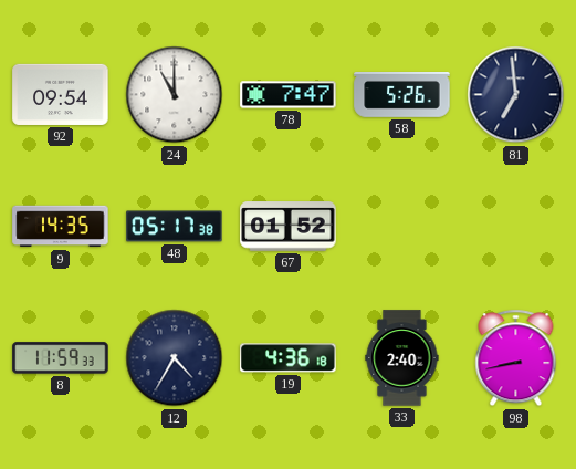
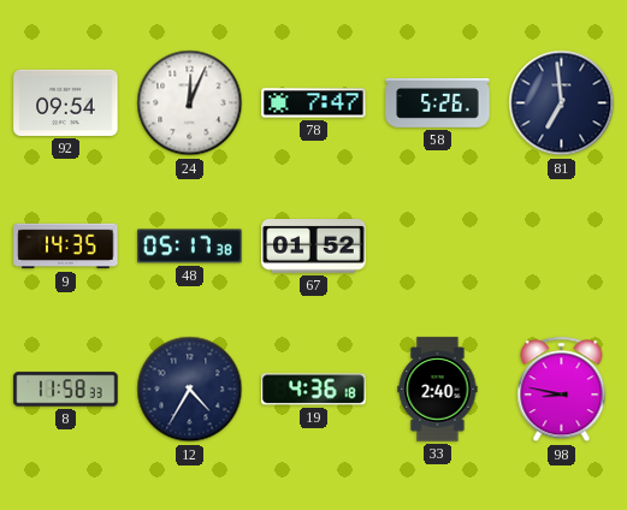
24: 11:00 -> 12:04 (190, 103)
8: 11:59 -> 11:58 (66, 390)
98: 8:43 -> 8:47 (562, 390)
